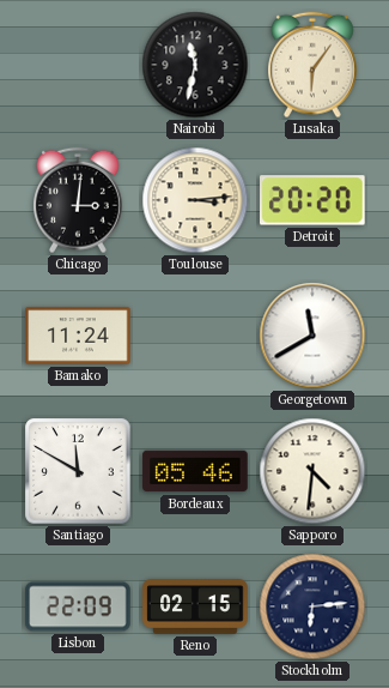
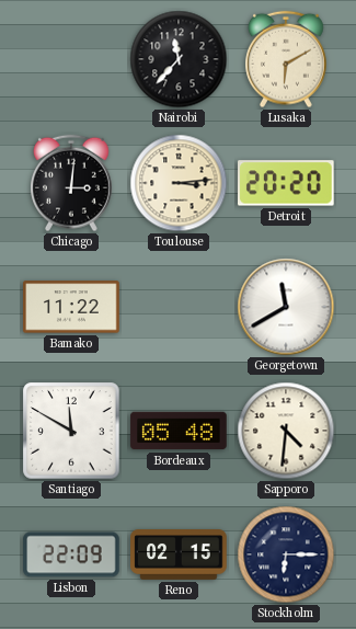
Nairobi: 11:32 -> 11:37 (179, 59)
Lusaka: 6:06 -> 6:10 (287, 59)
Bamako: 11:24 -> 11:22 (71, 307)
Bordeaux: 05:46 -> 05:48 (179, 431)
Stockholm: 6:14 -> 6:15 (286, 554)
